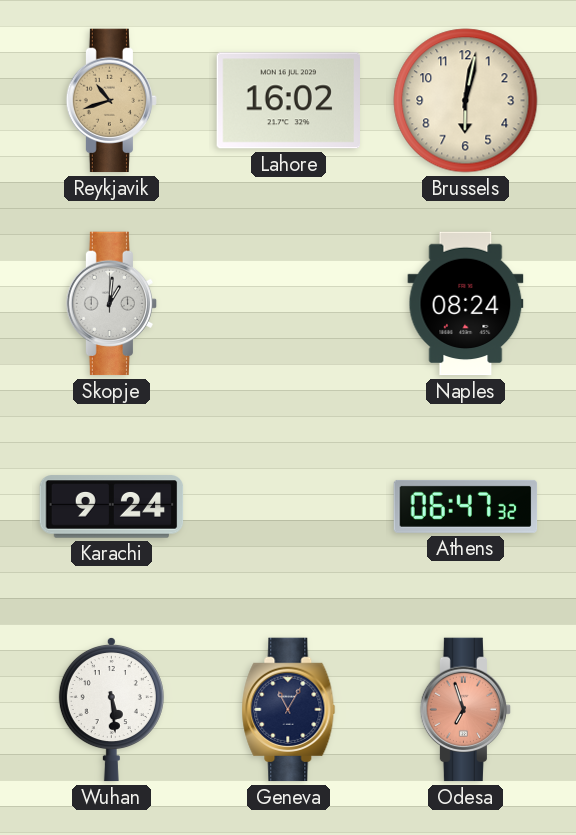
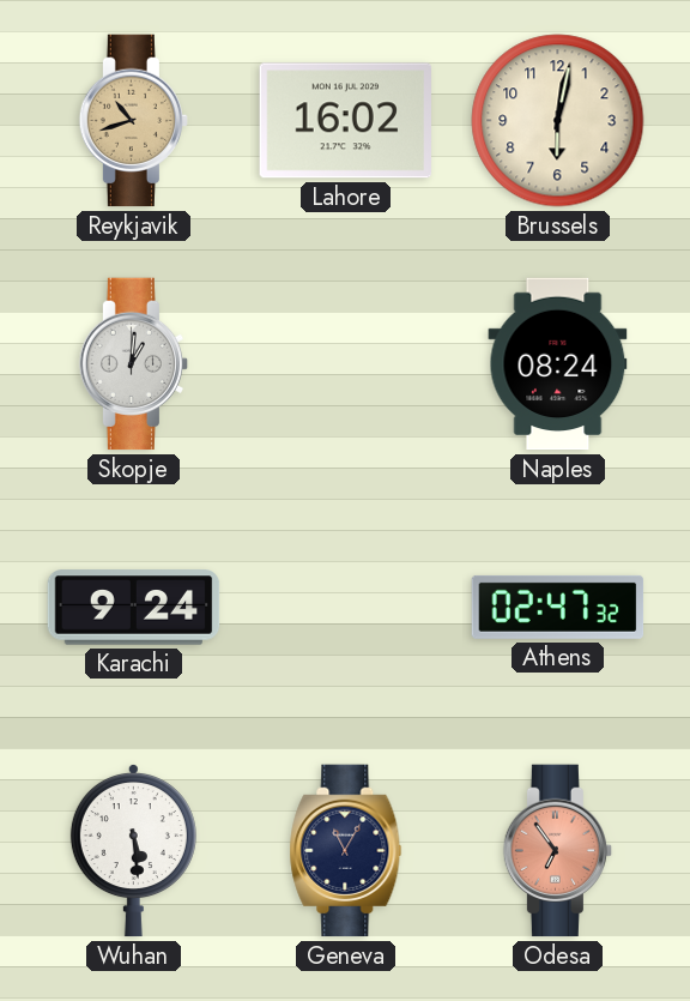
Athens: 06:47 -> 02:47 (558, 607)
Odesa: 6:57 -> 6:54 (558, 851)
